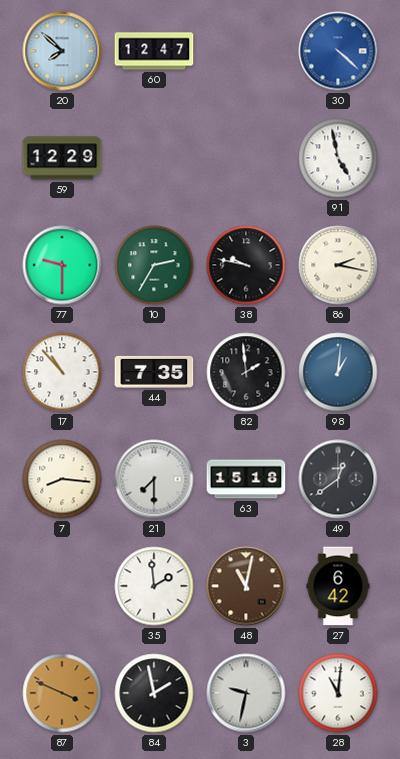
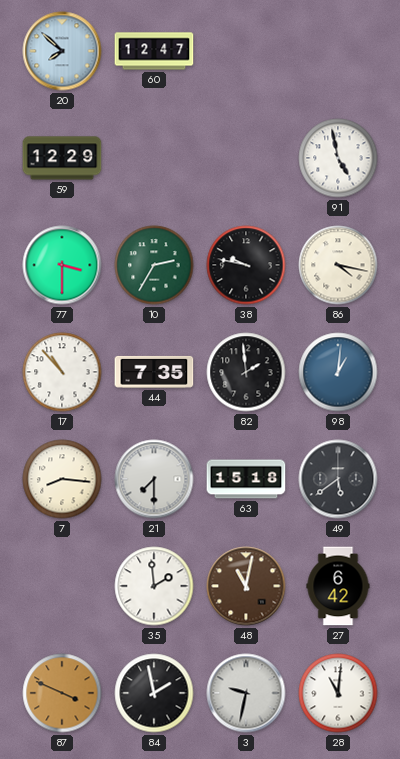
30: 4:22 -> none (338, 51)
77: 9:30 -> 3:30 (62, 265)
86: 2:17 -> 4:17 (338, 265)
49: 12:39 -> 5:39 (338, 479)
